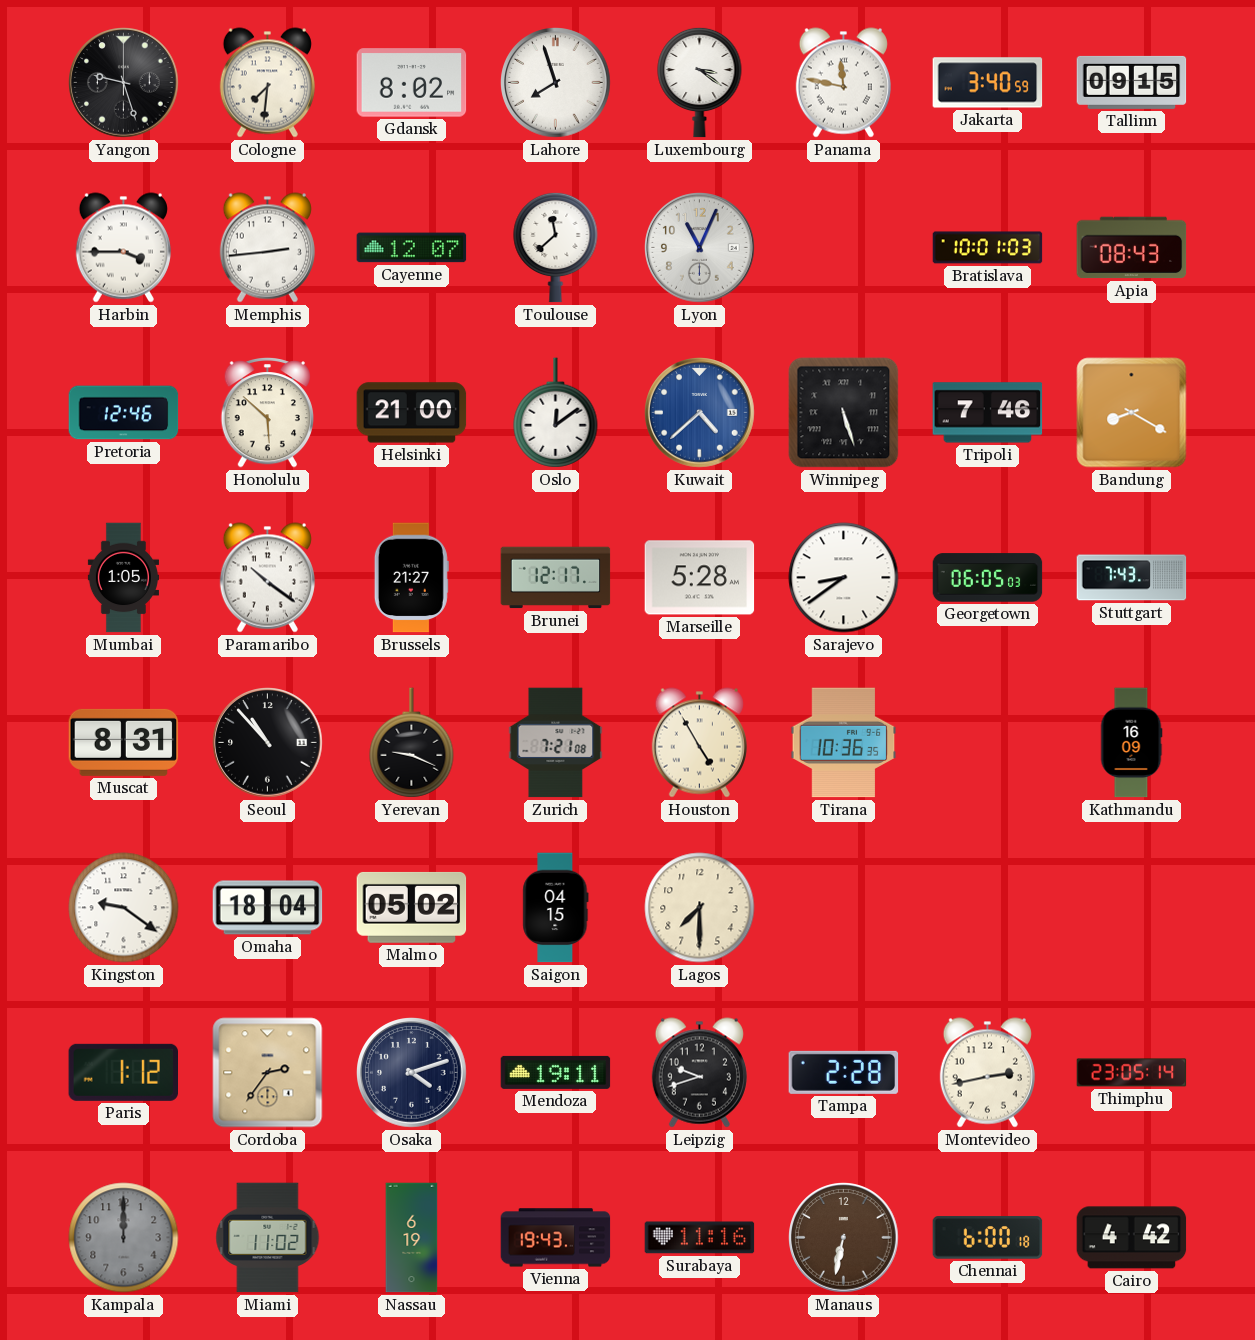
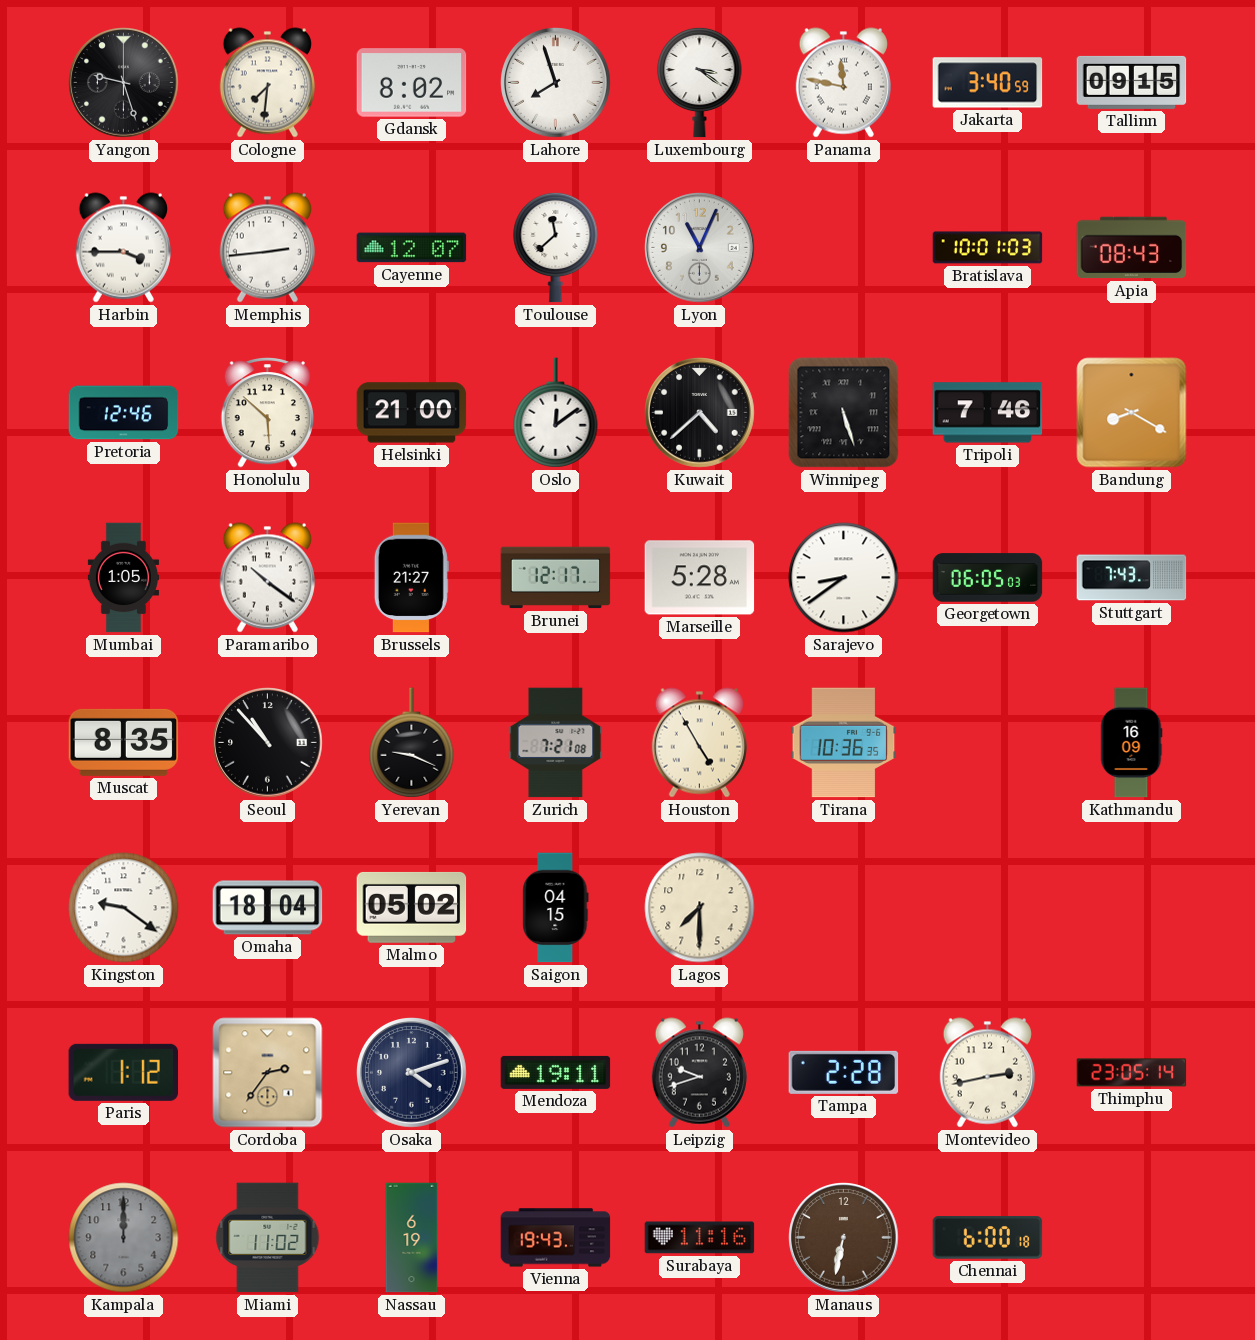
Kuwait dial: blue -> black (700, 413)
Muscat: 8:31 -> 8:35 (124, 742)
Cairo: 4:42 -> none (1132, 1238)
